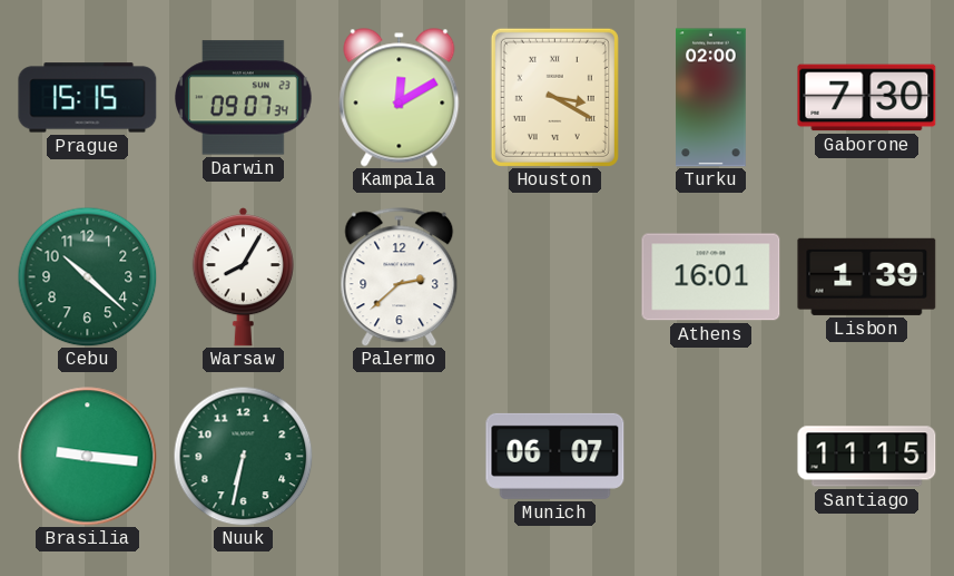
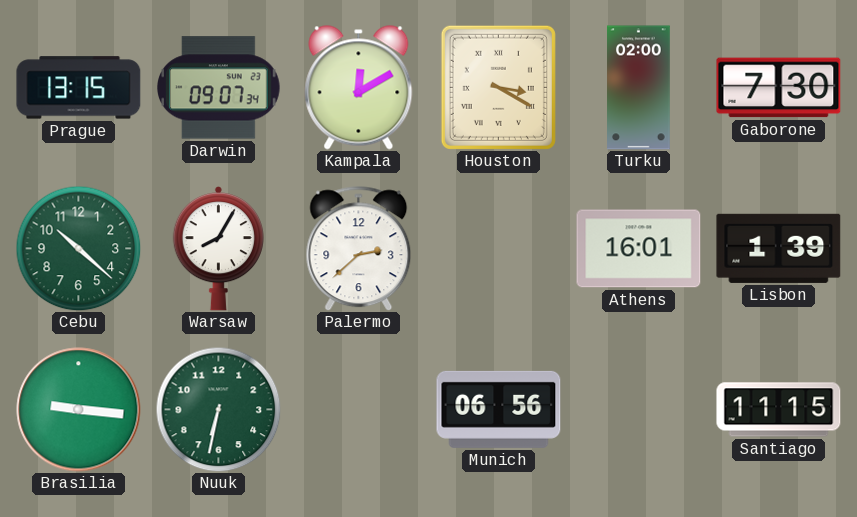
Prague: 15:15 -> 13:15 (79, 88)
Munich: 06:07 -> 06:56 (499, 409)
